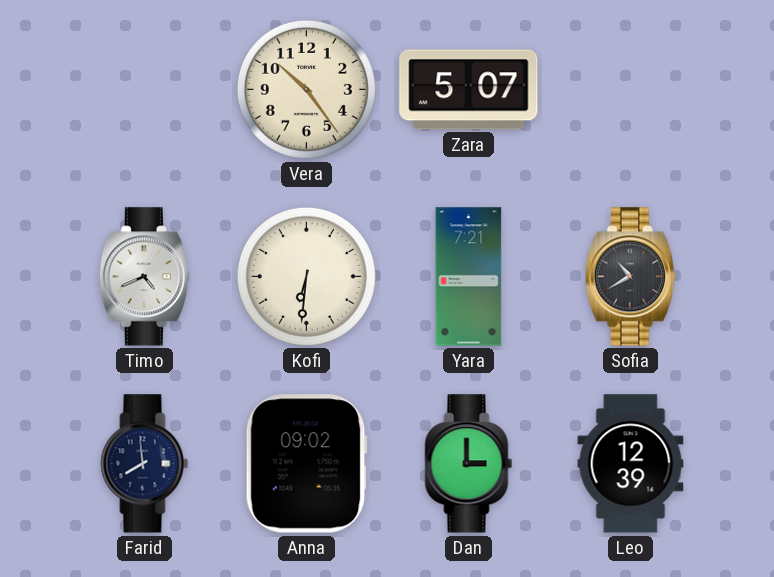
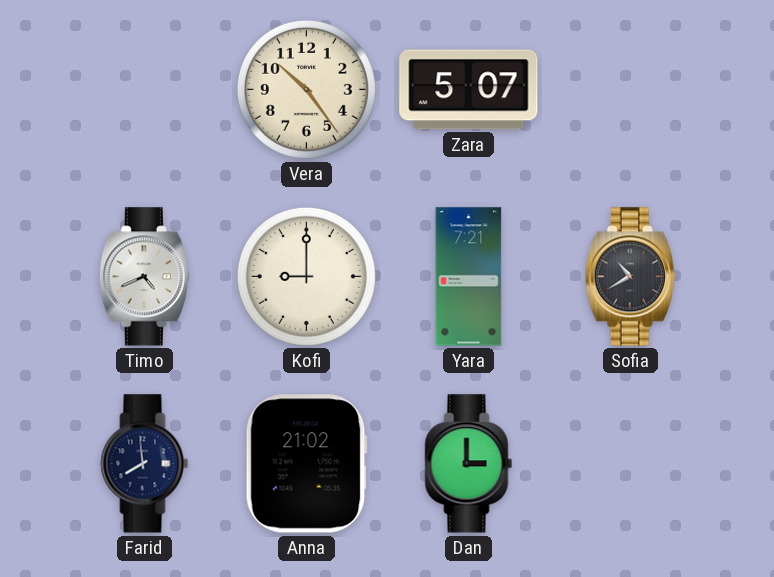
Kofi: 6:31 -> 9:00 (306, 276)
Anna: 09:02 -> 21:02 (306, 464)
Leo: 12:39 -> none (631, 464)
